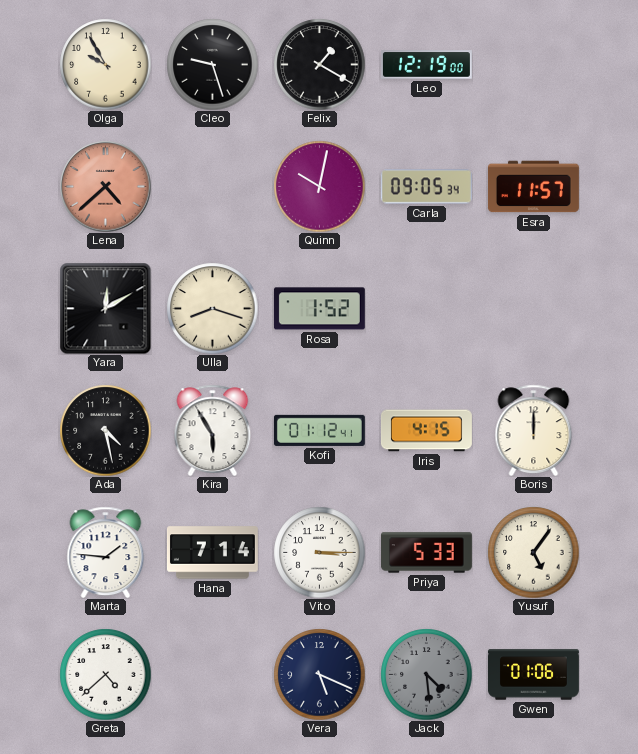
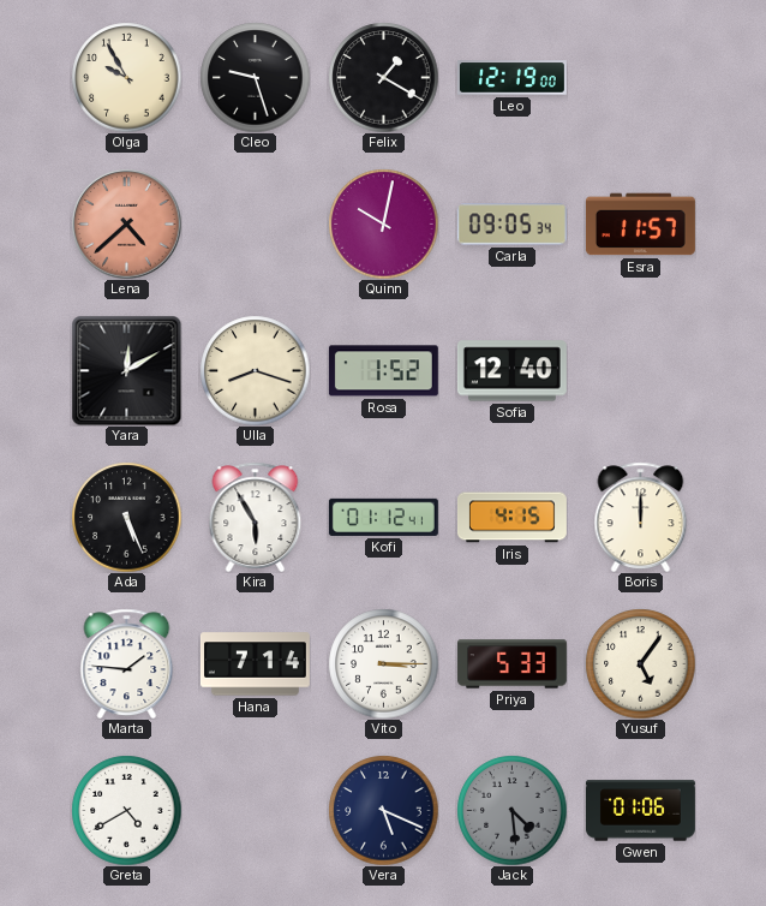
Sofia: none -> 12:40 (511, 371)
Ada: 4:28 -> 5:26 (126, 517)
Greta: 4:38 -> 4:40 (126, 810)
